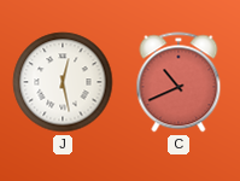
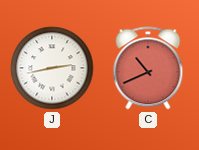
J: 12:28 -> 2:43 (52, 68)
